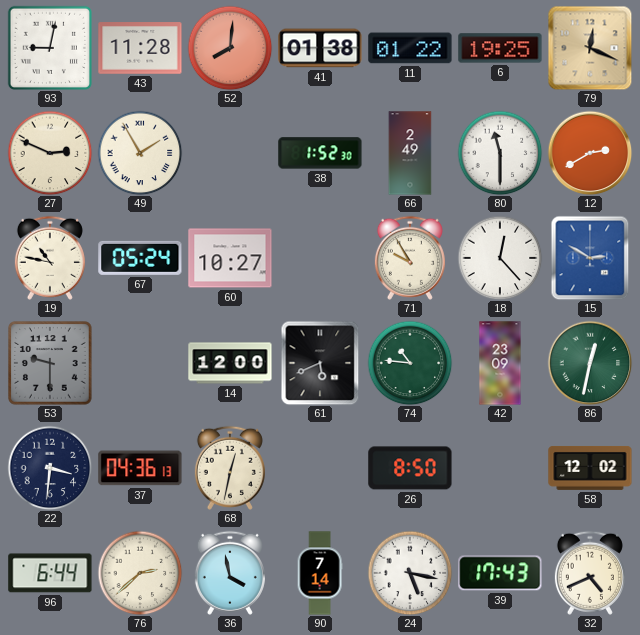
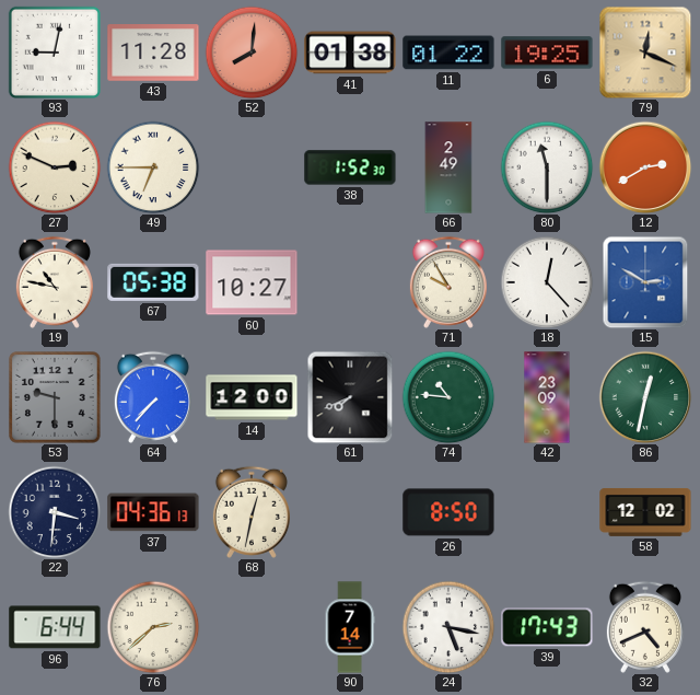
49: 1:55 -> 6:45 (153, 167)
67: 05:24 -> 05:38 (153, 282)
64: none -> 7:37 (153, 397)
61: 5:41 -> 7:41 (350, 397)
36: 3:58 -> none (230, 573)
